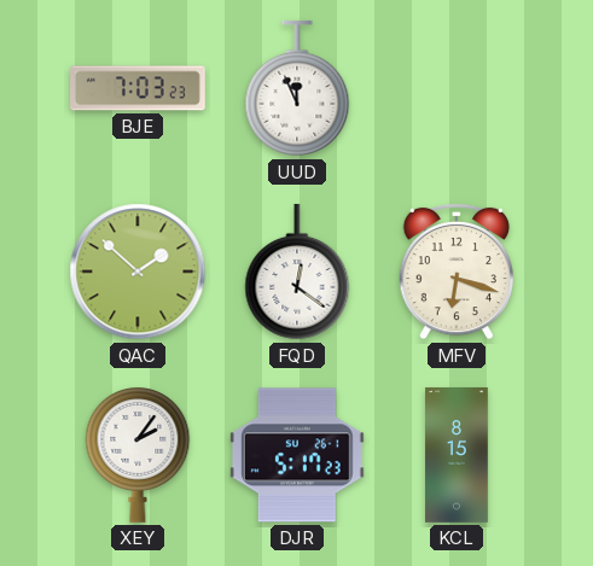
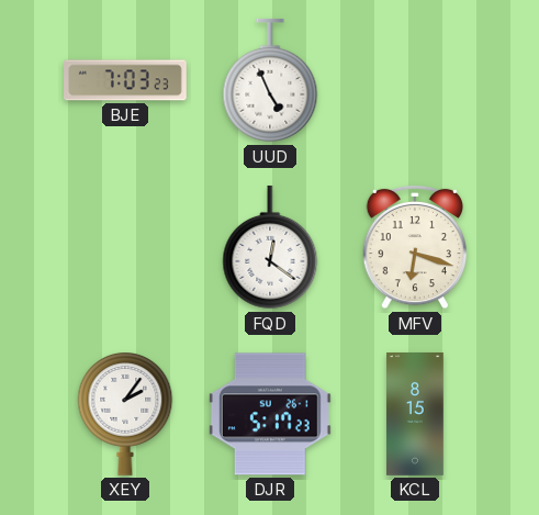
UUD: 11:56 -> 4:56 (270, 80)
QAC: 1:52 -> none (138, 272)
